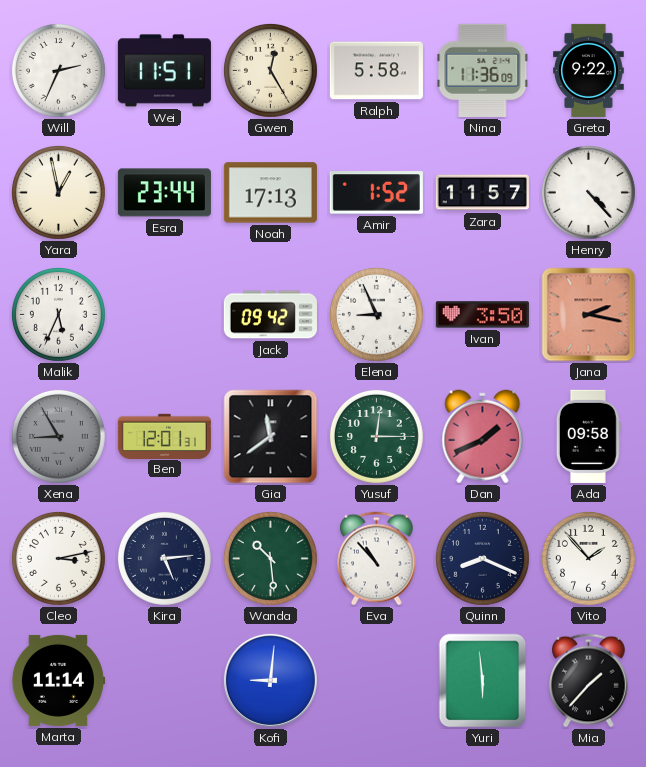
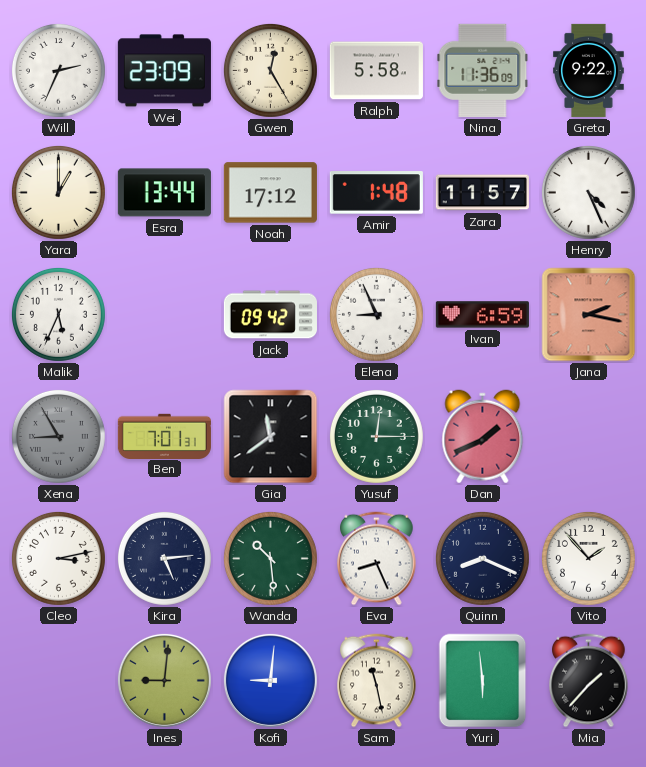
Wei: 11:51 -> 23:09 (164, 71)
Yara: 12:58 -> 1:00 (58, 192)
Esra: 23:44 -> 13:44 (164, 193)
Noah: 17:13 -> 17:12 (270, 193)
Amir: 1:52 -> 1:48 (376, 193)
Henry: 4:23 -> 4:26 (588, 192)
Ivan: 3:50 -> 6:59 (482, 315)
Ben: 12:01 -> 7:01 (164, 436)
Ada: 09:58 -> none (588, 436)
Eva: 10:53 -> 8:26 (377, 559)
Marta: 11:14 -> none (58, 680)
Ines: none -> 9:01 (164, 680)
Sam: none -> 11:28 (377, 681)
